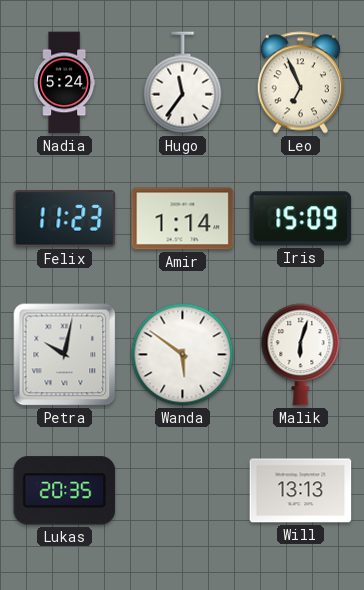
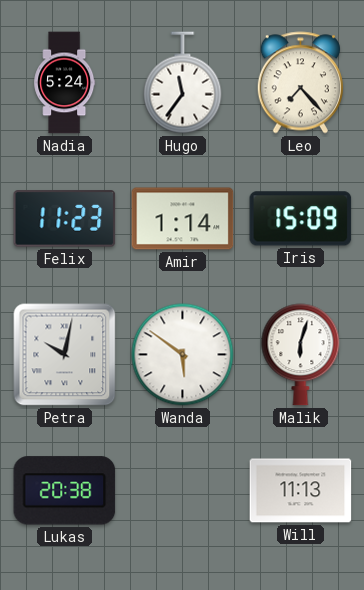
Leo: 6:56 -> 7:23 (300, 83)
Lukas: 20:35 -> 20:38 (65, 491)
Will: 13:13 -> 11:13 (301, 491)
